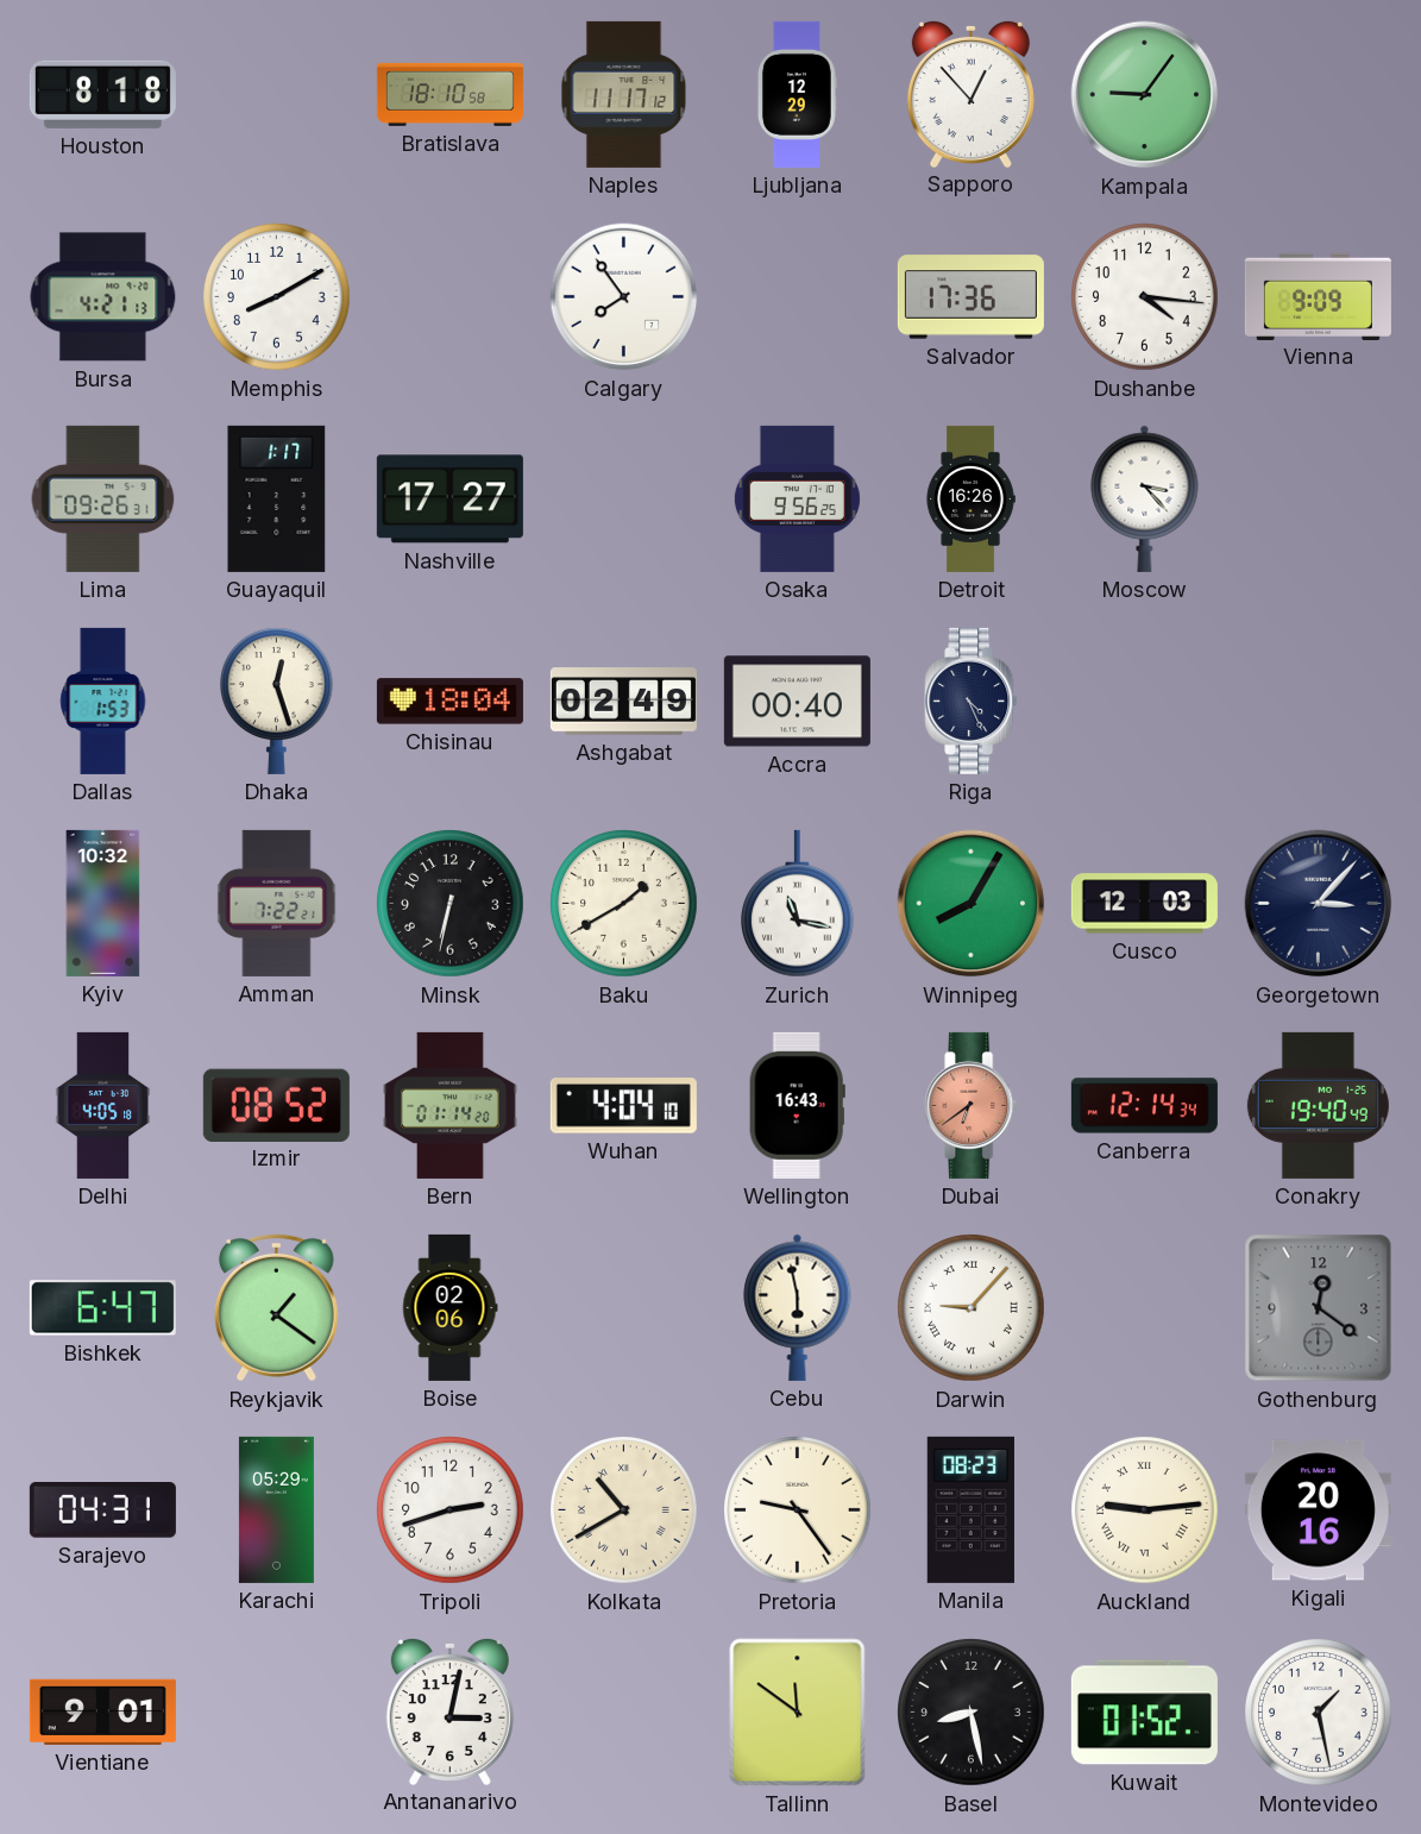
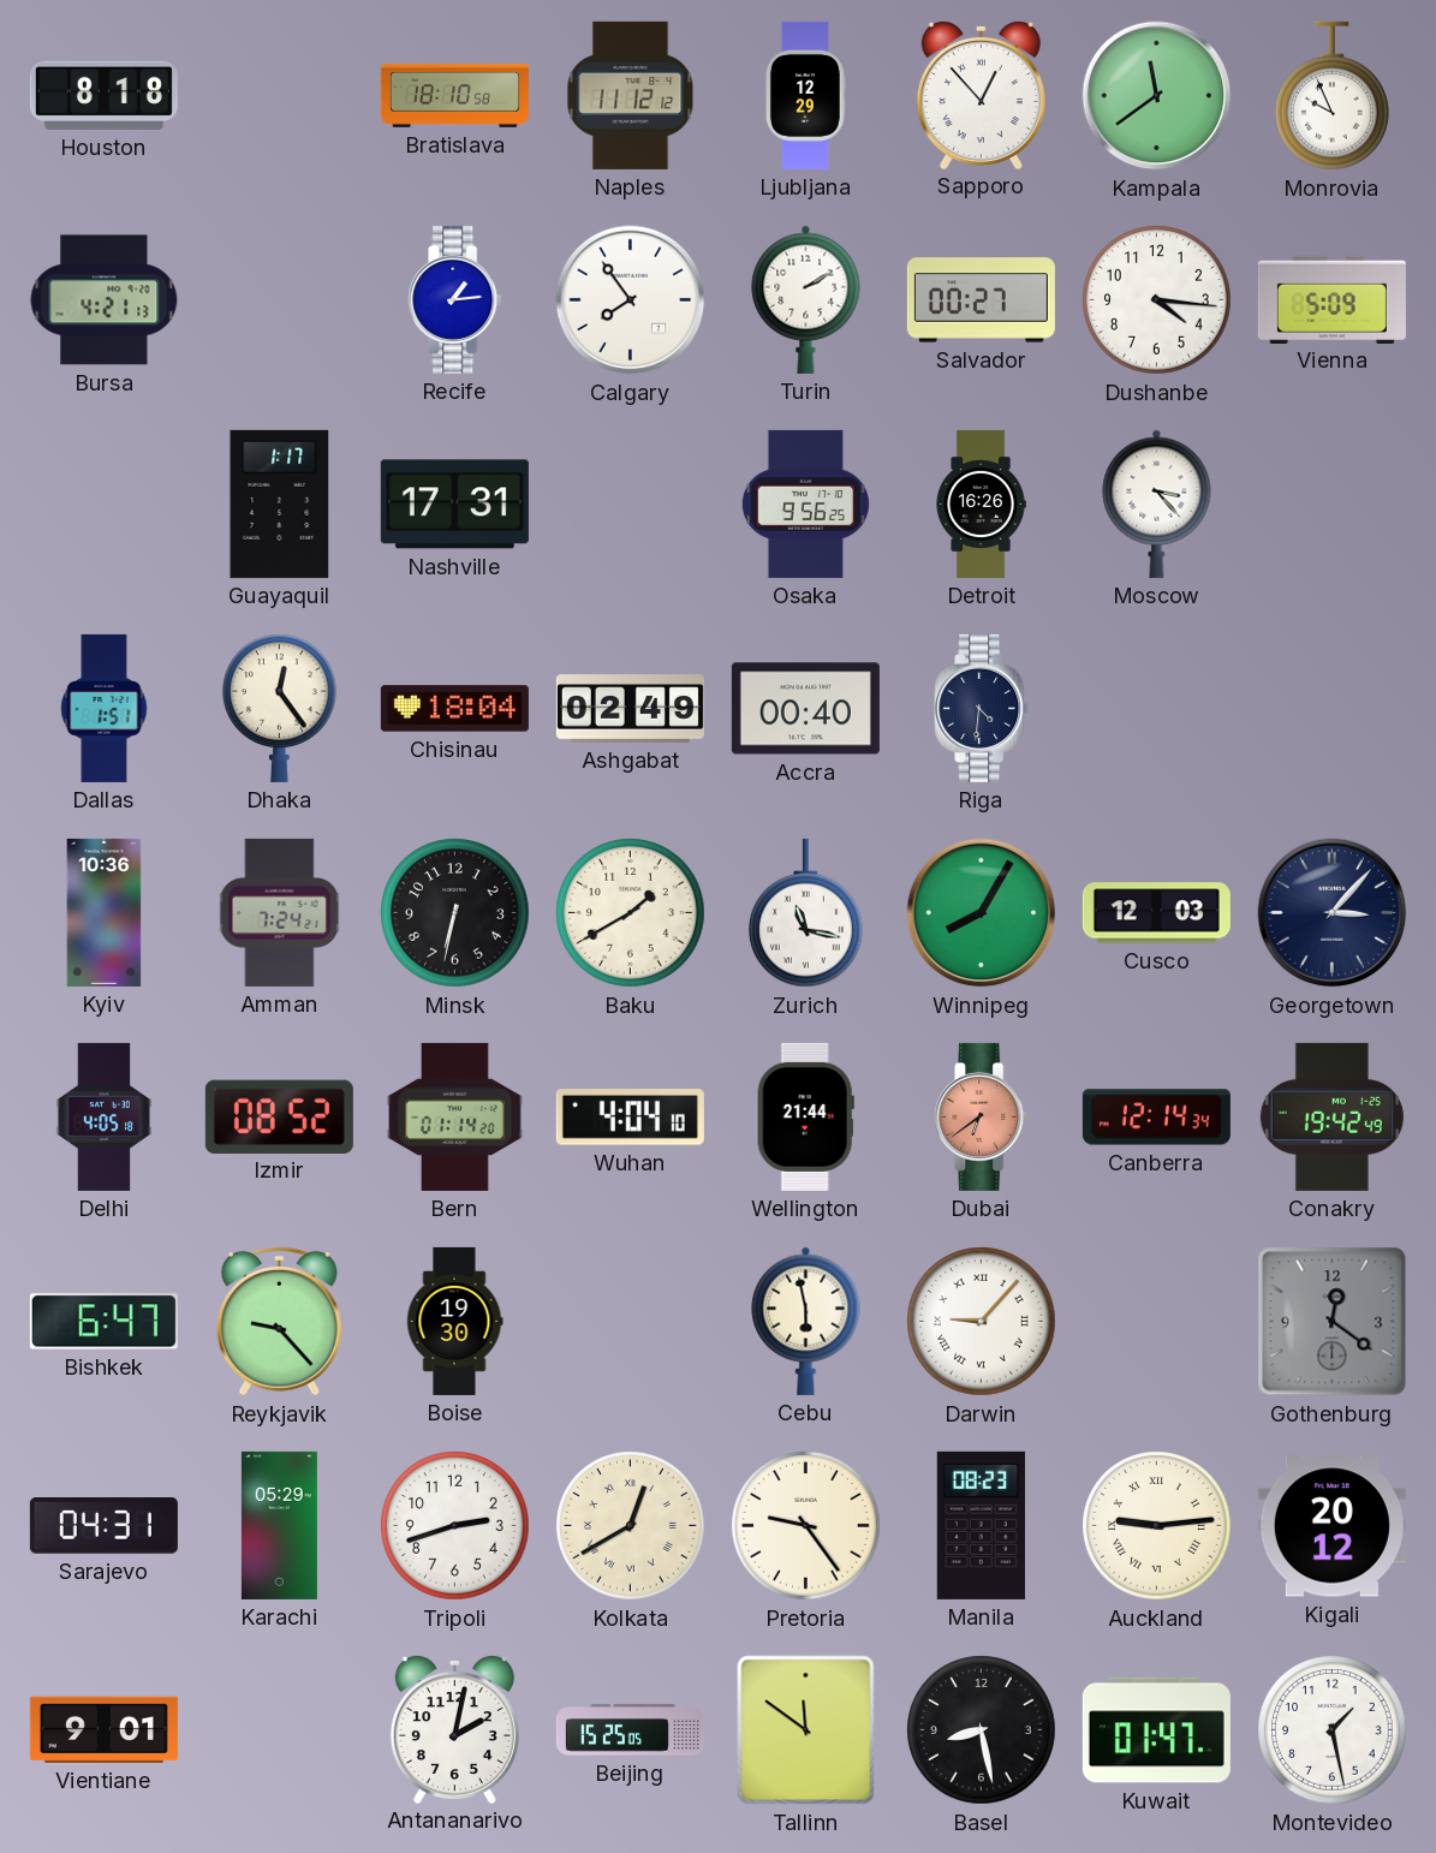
Naples: 11:17 -> 11:12 (631, 95)
Kampala: 9:06 -> 11:39 (1157, 96)
Monrovia: none -> 9:56 (1333, 96)
Memphis: 8:10 -> none (277, 297)
Recife: none -> 1:14 (455, 299)
Turin: none -> 2:10 (806, 299)
Salvador: 17:36 -> 00:27 (981, 300)
Vienna: 9:09 -> 5:09 (1331, 299)
Lima: 09:26 -> none (103, 498)
Nashville: 17:27 -> 17:31 (454, 505)
Dallas: 1:53 -> 1:51 (105, 708)
Dhaka: 12:27 -> 12:24 (280, 708)
Riga: 4:26 -> 4:31 (982, 708)
Kyiv: 10:32 -> 10:36 (105, 912)
Amman: 7:22 -> 7:24 (280, 912)
Wellington: 16:43 -> 21:44 (805, 1116)
Conakry: 19:40 -> 19:42 (1331, 1116)
Reykjavik: 1:21 -> 9:23 (279, 1321)
Boise: 02:06 -> 19:30 (454, 1321)
Kolkata: 10:40 -> 12:40 (631, 1526)
Kigali: 20:16 -> 20:12 (1331, 1526)
Antananarivo: 3:02 -> 2:02 (454, 1728)
Beijing: none -> 15:25 (630, 1730)
Kuwait: 01:52 -> 01:47 (1156, 1730)
